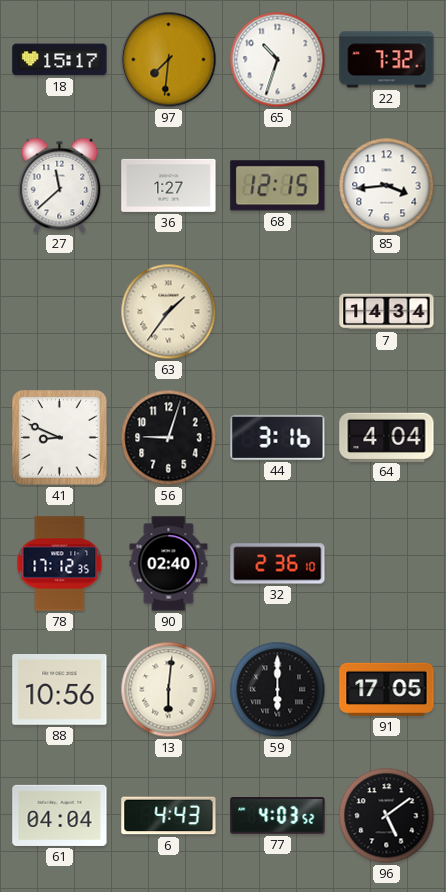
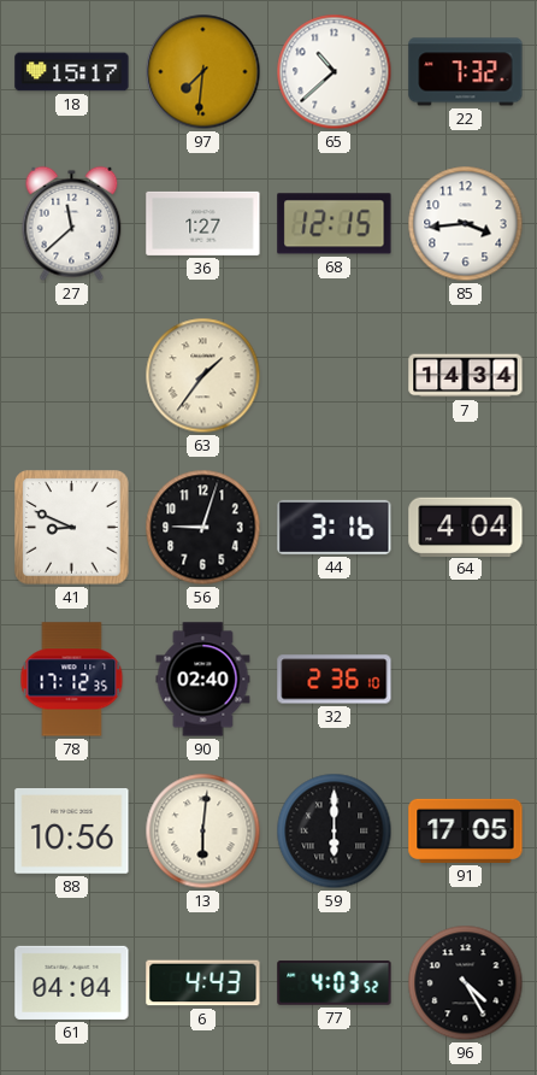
65: 10:33 -> 10:38 (335, 72)
96: 5:09 -> 4:25 (466, 983)
